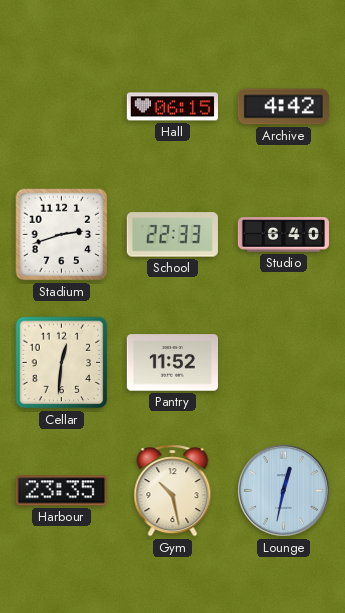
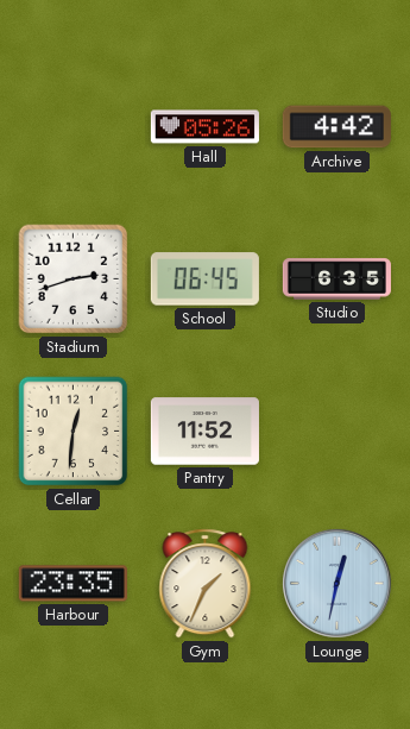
Hall: 06:15 -> 05:26 (204, 127)
School: 22:33 -> 06:45 (204, 279)
Studio: 6:40 -> 6:35 (336, 279)
Gym: 10:28 -> 1:34 (206, 584)
